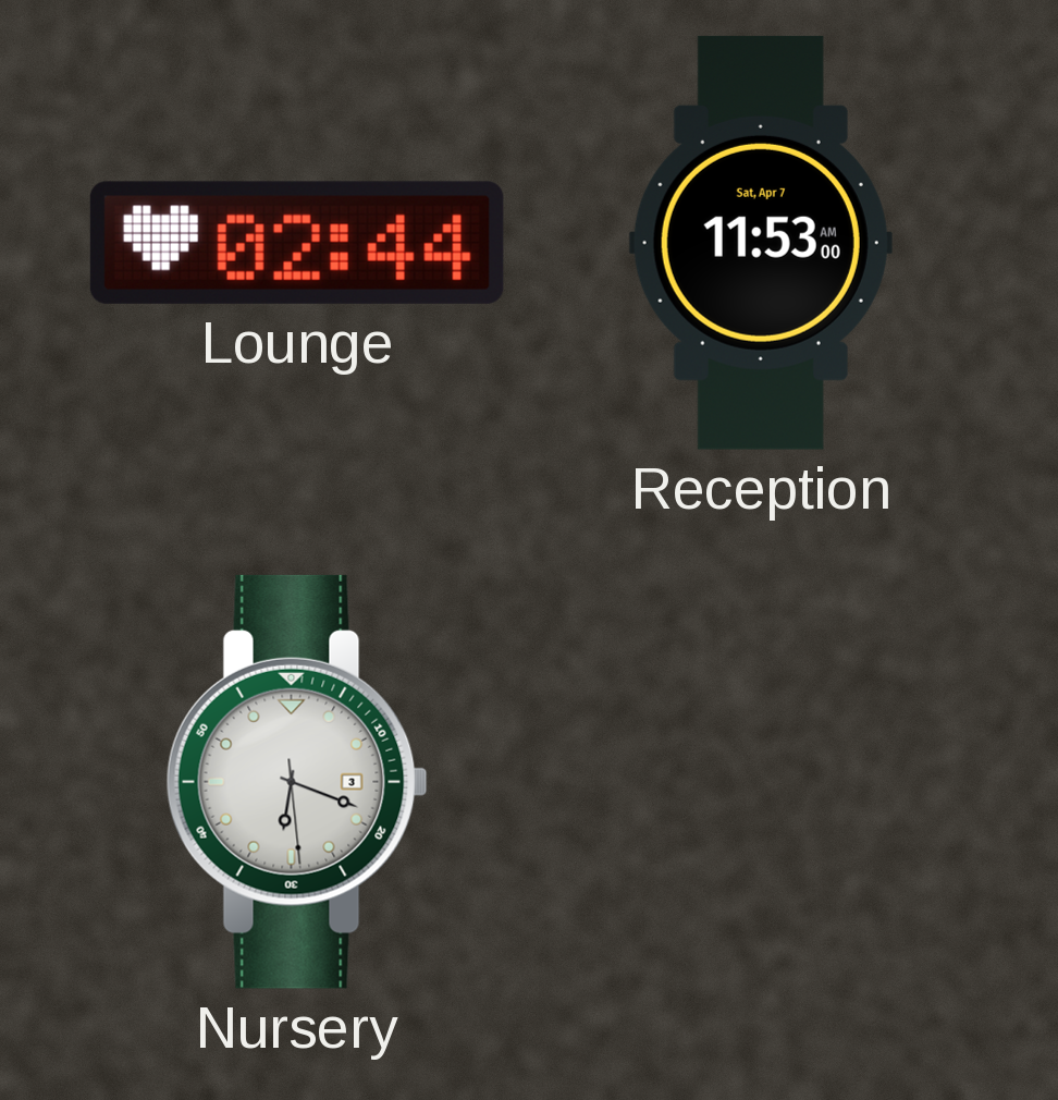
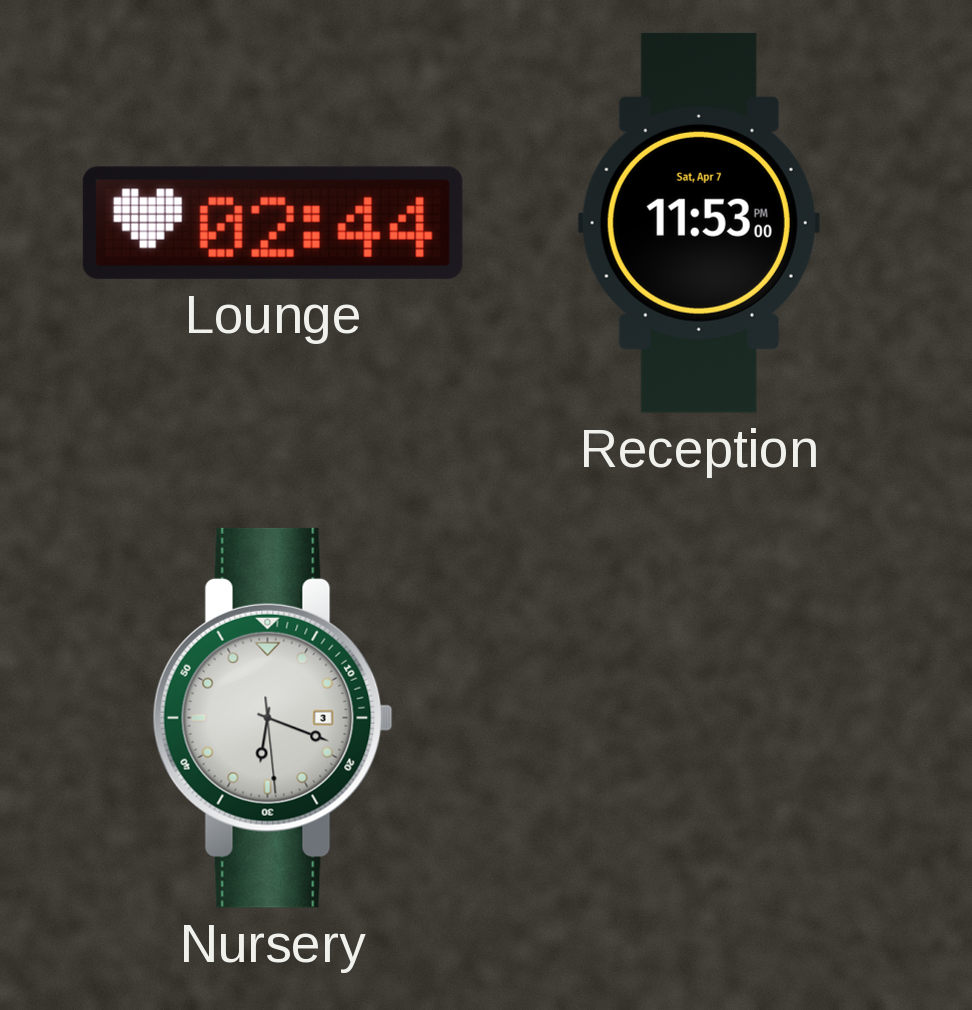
Reception: 11:53:00 AM -> 11:53:00 PM (699, 223)
